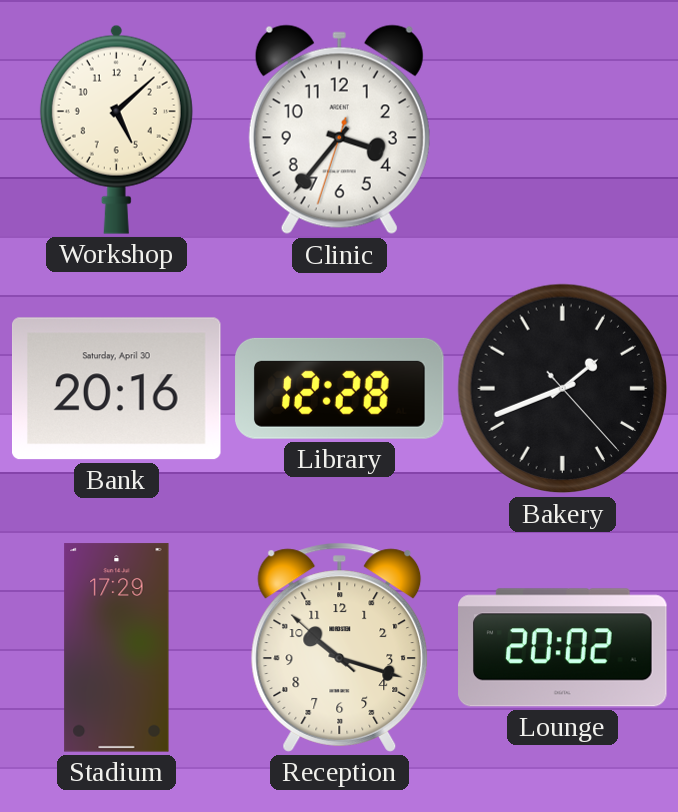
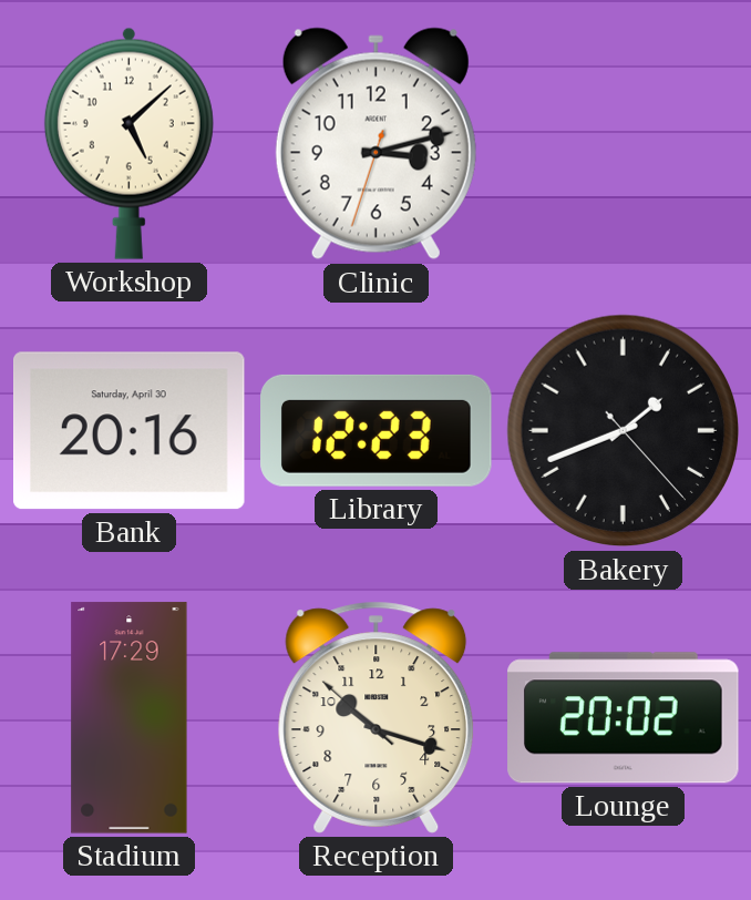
Clinic: 3:36 -> 3:12 (375, 144)
Library: 12:28 -> 12:23 (377, 430)
